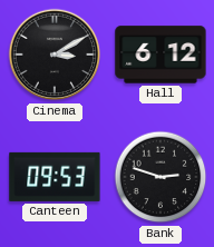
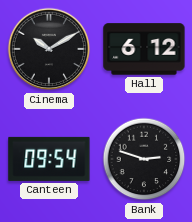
Cinema: 3:10 -> 10:10 (49, 49)
Canteen: 09:53 -> 09:54 (49, 159)
